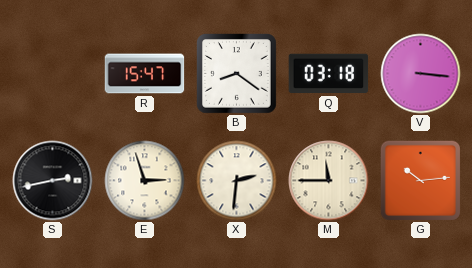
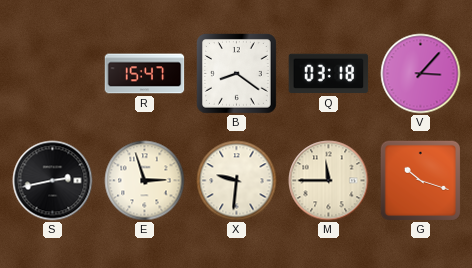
V: 3:16 -> 3:07 (421, 74)
X: 2:31 -> 9:31 (237, 181)
G: 10:14 -> 10:18 (420, 180)
